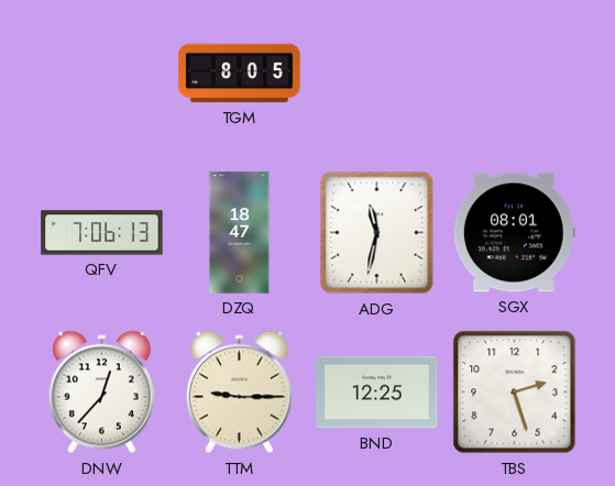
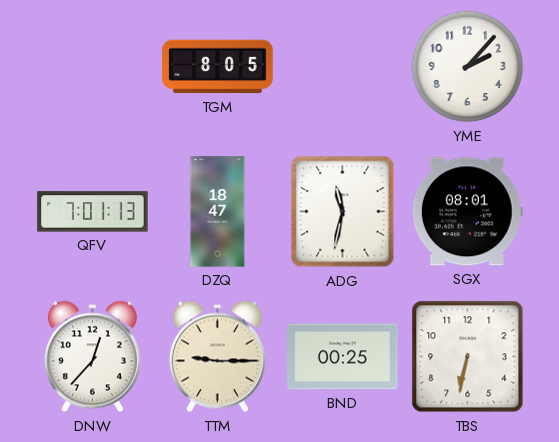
YME: none -> 2:07 (468, 67)
QFV: 7:06 -> 7:01 (93, 212)
BND: 12:25 -> 00:25 (343, 357)
TBS: 2:27 -> 6:32 (468, 357)
